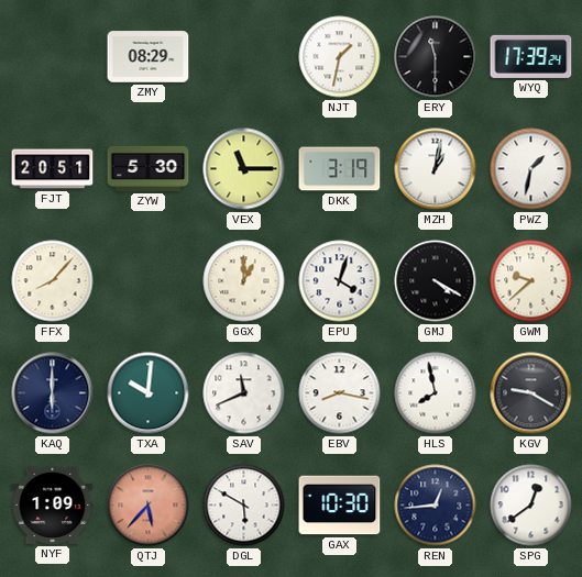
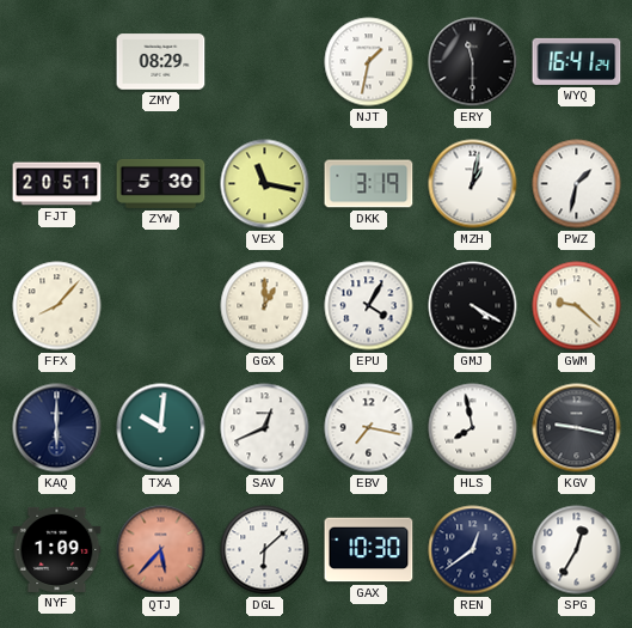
WYQ: 17:39 -> 16:41 (577, 61)
VEX: 11:15 -> 11:17 (265, 184)
EPU: 4:03 -> 4:05 (369, 306)
GWM: 9:38 -> 9:22 (577, 306)
SAV: 11:41 -> 12:41 (265, 428)
EBV: 8:17 -> 7:17 (369, 428)
KGV: 9:20 -> 9:17 (577, 428)
DGL: 5:50 -> 6:08 (265, 550)
REN: 12:44 -> 12:39 (473, 550)
SPG: 12:39 -> 12:35 (577, 550)
